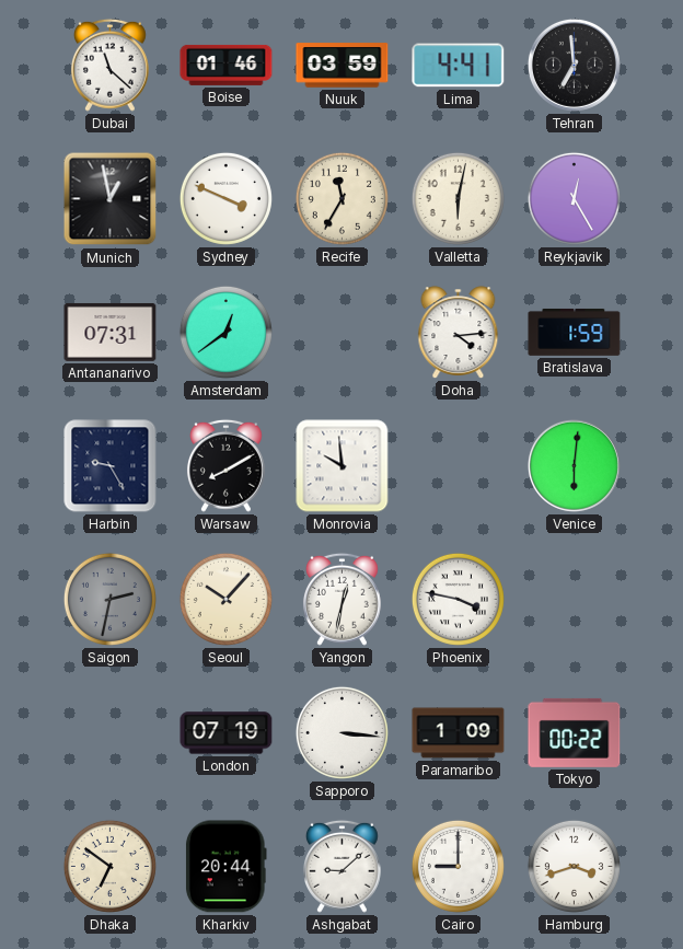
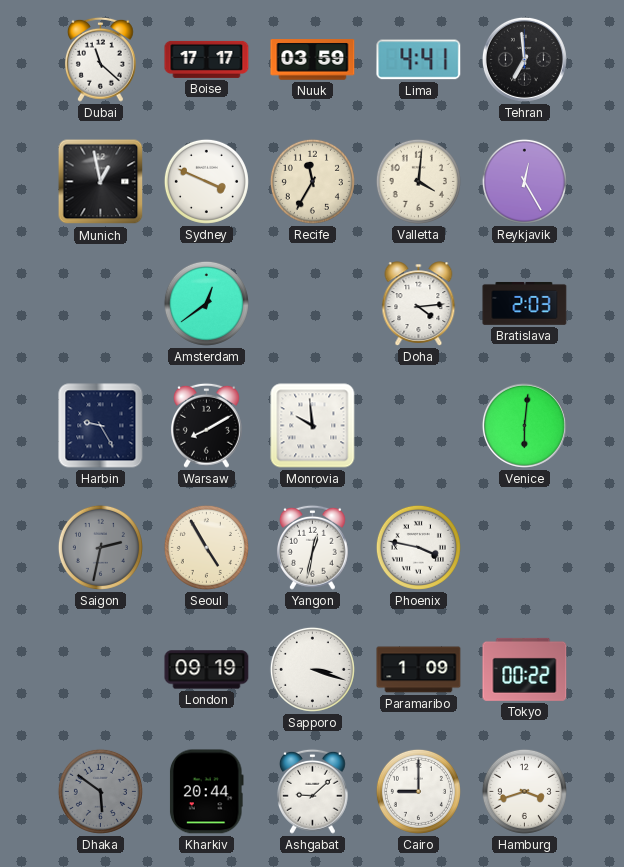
Boise: 01:46 -> 17:17 (207, 59)
Valletta: 6:02 -> 4:01 (418, 181)
Antananarivo: 07:31 -> none (111, 332)
Bratislava: 1:59 -> 2:03 (525, 303)
Seoul: 10:07 -> 4:55 (206, 547)
London: 07:19 -> 09:19 (207, 670)
Sapporo: 3:16 -> 3:18 (312, 669)
Dhaka: 6:51 -> 5:51 (100, 791)
Dhaka dial: cream -> grey (100, 791)
